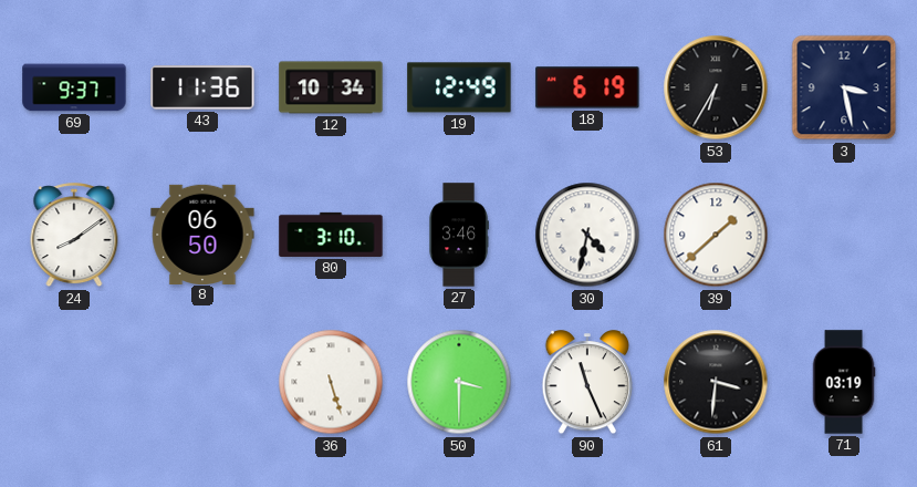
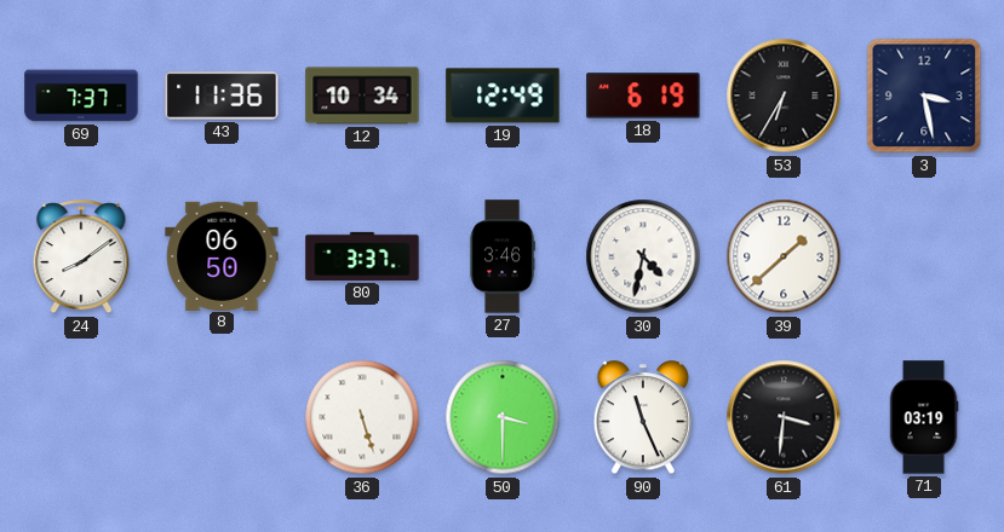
69: 9:37 -> 7:37 (81, 96)
80: 3:10 -> 3:37 (362, 256)
